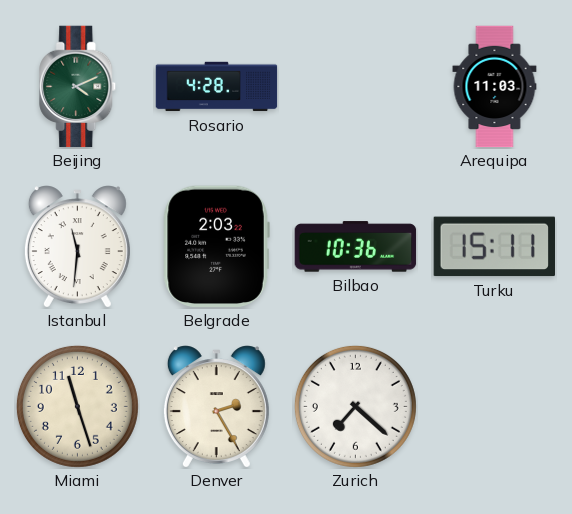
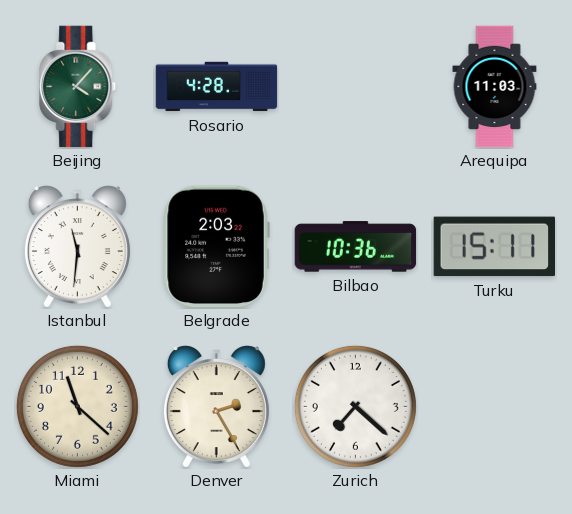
Beijing: 4:11 -> 4:07 (78, 87)
Miami: 11:27 -> 11:22 (77, 406)
